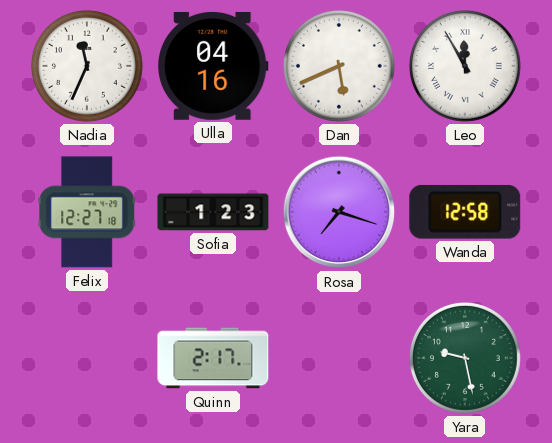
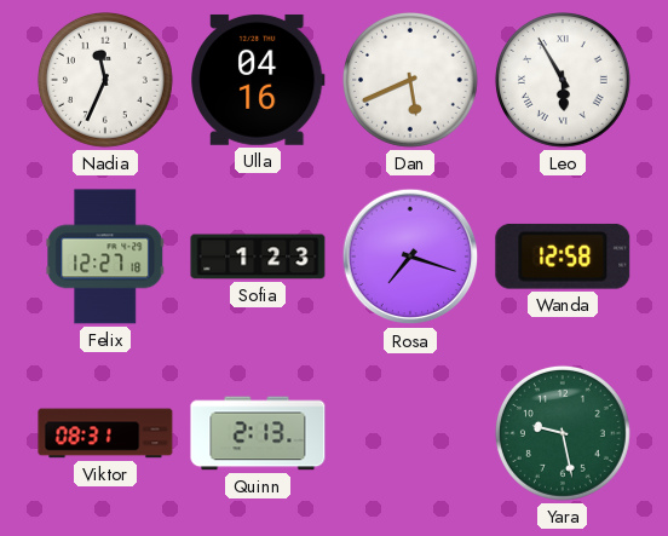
Leo: 11:55 -> 5:55 (563, 80)
Viktor: none -> 08:31 (105, 433)
Quinn: 2:17 -> 2:13 (258, 433)
